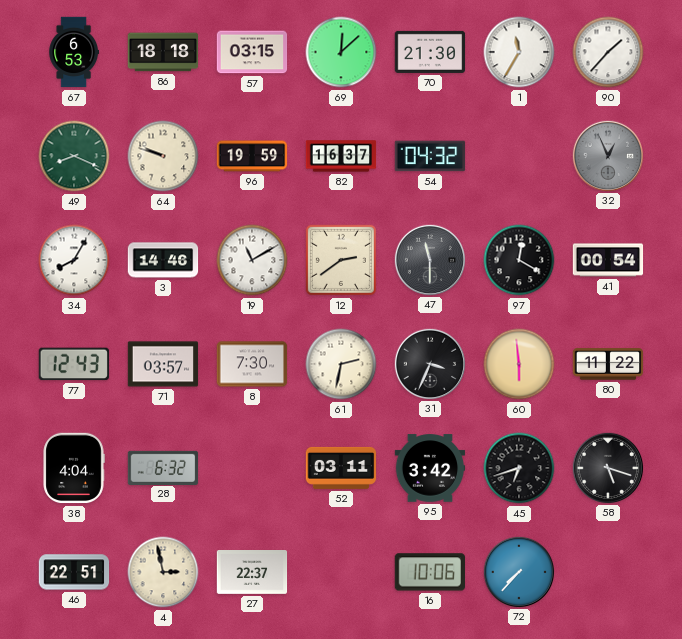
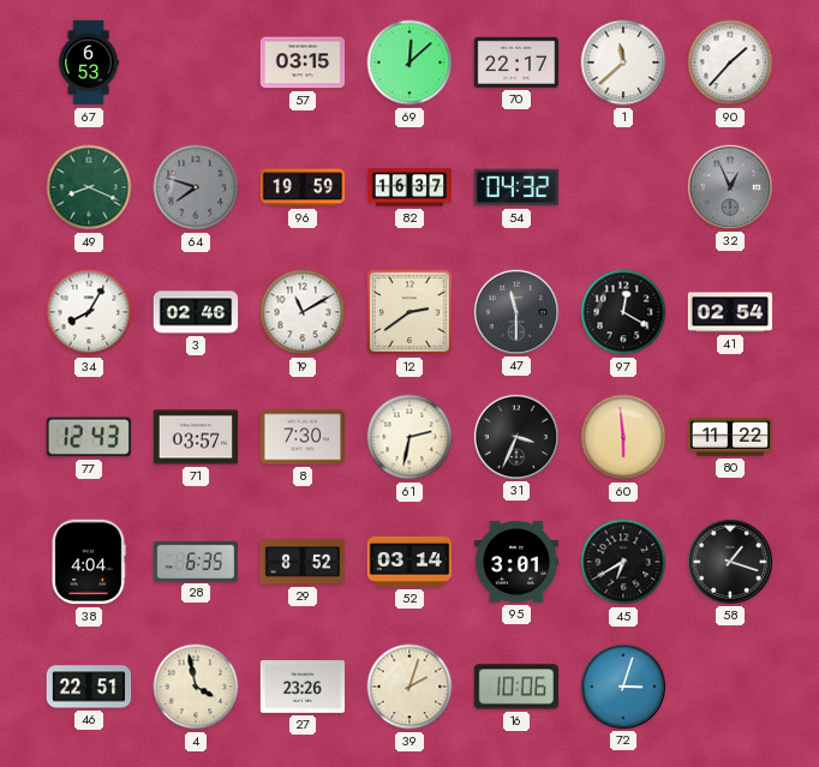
86: 18:18 -> none (163, 52)
70: 21:30 -> 22:17 (516, 62)
1: 11:35 -> 11:38 (623, 62)
64: 9:48 -> 7:48 (196, 187)
64 dial: cream -> grey (196, 187)
3: 14:46 -> 02:46 (196, 312)
41: 00:54 -> 02:54 (730, 312)
28: 6:32 -> 6:35 (196, 561)
29: none -> 8:52 (303, 562)
52: 03:11 -> 03:14 (409, 562)
95: 3:42 -> 3:01 (516, 562)
45: 6:42 -> 6:40 (623, 562)
58: 5:18 -> 1:18 (729, 561)
4: 2:58 -> 3:58 (196, 687)
27: 22:37 -> 23:26 (303, 688)
39: none -> 2:03 (409, 687)
72: 7:37 -> 3:03 (622, 685)
